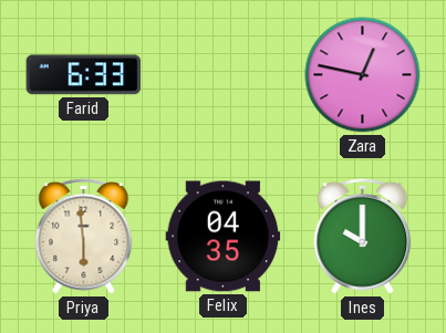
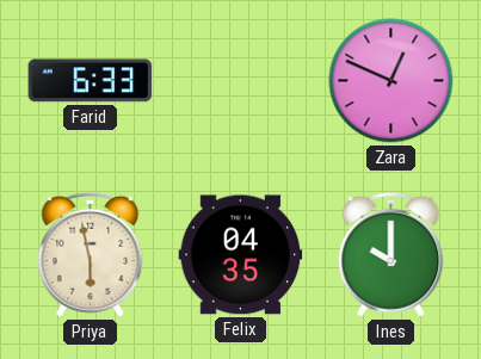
Zara: 12:47 -> 12:49 (391, 81)
Priya: 5:59 -> 5:58 (91, 254)
